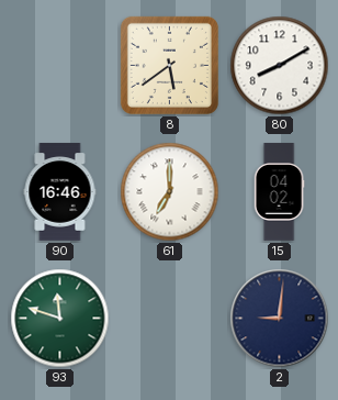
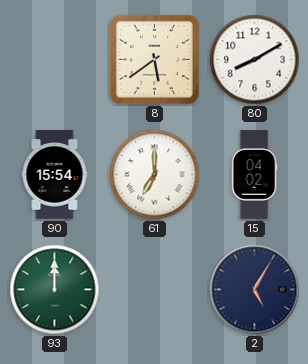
90: 16:46 -> 15:54 (55, 175)
93: 11:48 -> 12:00 (55, 290)
2: 9:01 -> 5:05 (255, 290)
